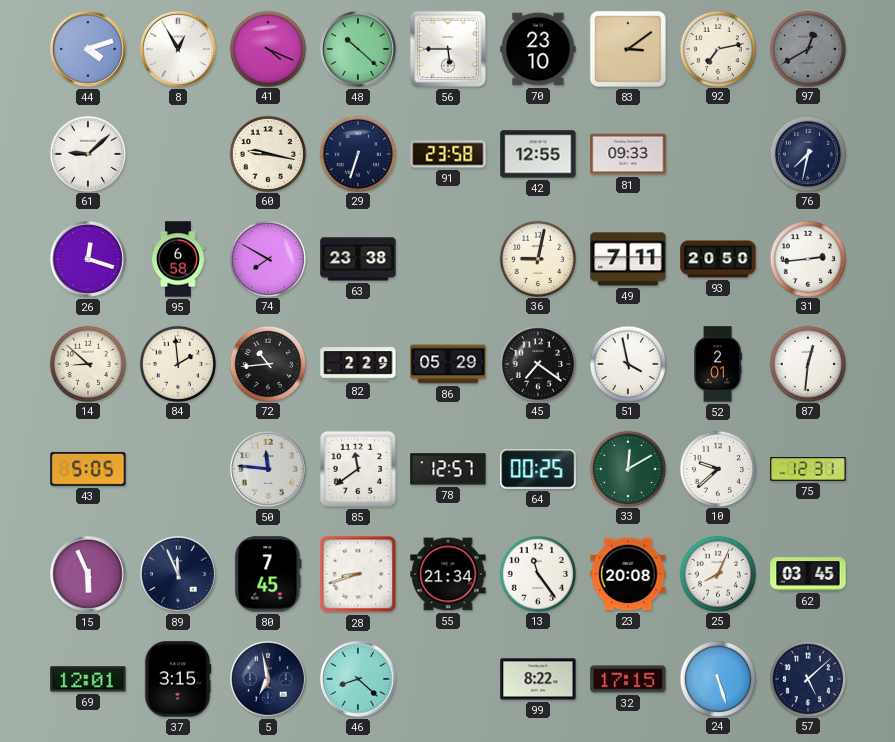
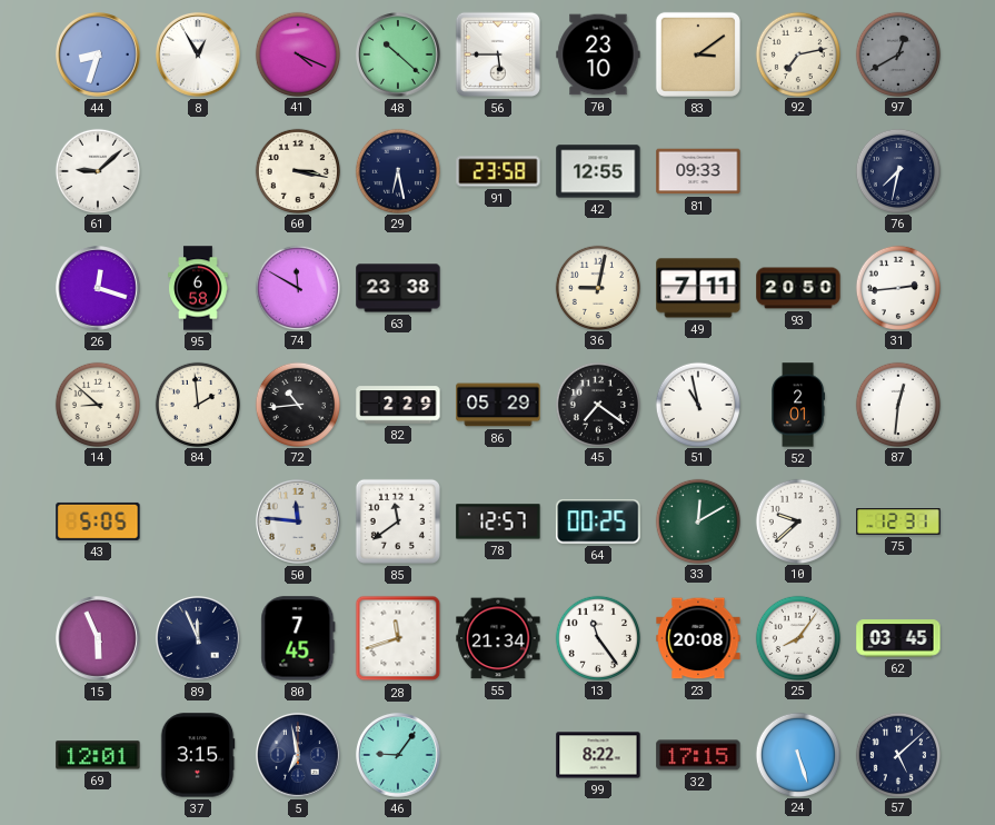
44: 4:12 -> 8:33 (99, 56)
60: 9:17 -> 3:17 (297, 170)
29: 6:33 -> 6:28 (397, 170)
74: 7:50 -> 11:50 (297, 287)
51: 3:58 -> 10:58 (697, 404)
28: 8:42 -> 11:42 (398, 638)
25: 8:04 -> 8:06 (797, 637)
46: 8:22 -> 9:06 (399, 756)
